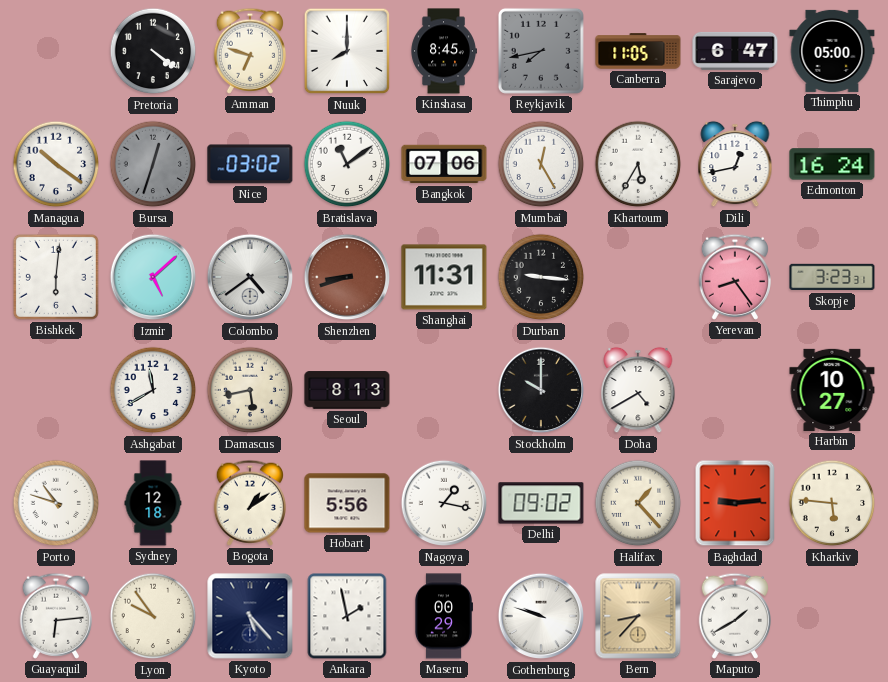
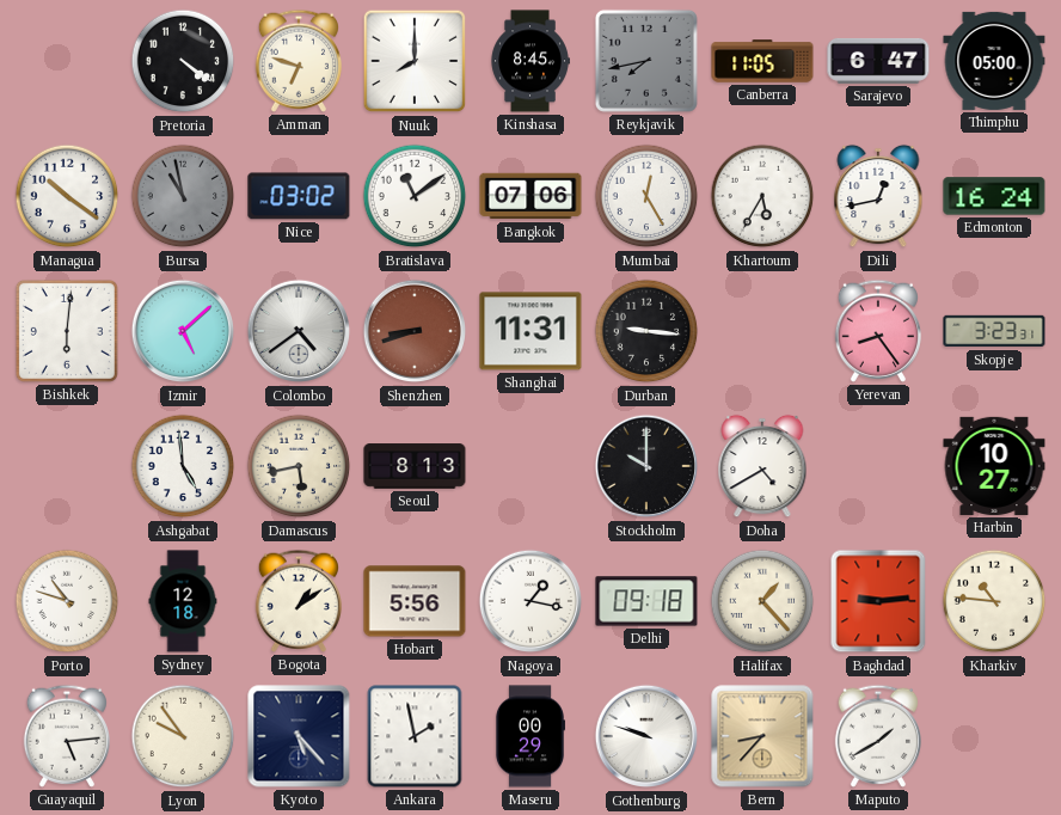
Bursa: 12:33 -> 10:58 (183, 196)
Ashgabat: 11:40 -> 4:59 (183, 466)
Delhi: 09:02 -> 09:18 (646, 601)
Kharkiv: 5:46 -> 10:46 (994, 601)
Guayaquil: 6:14 -> 5:14 (66, 736)
